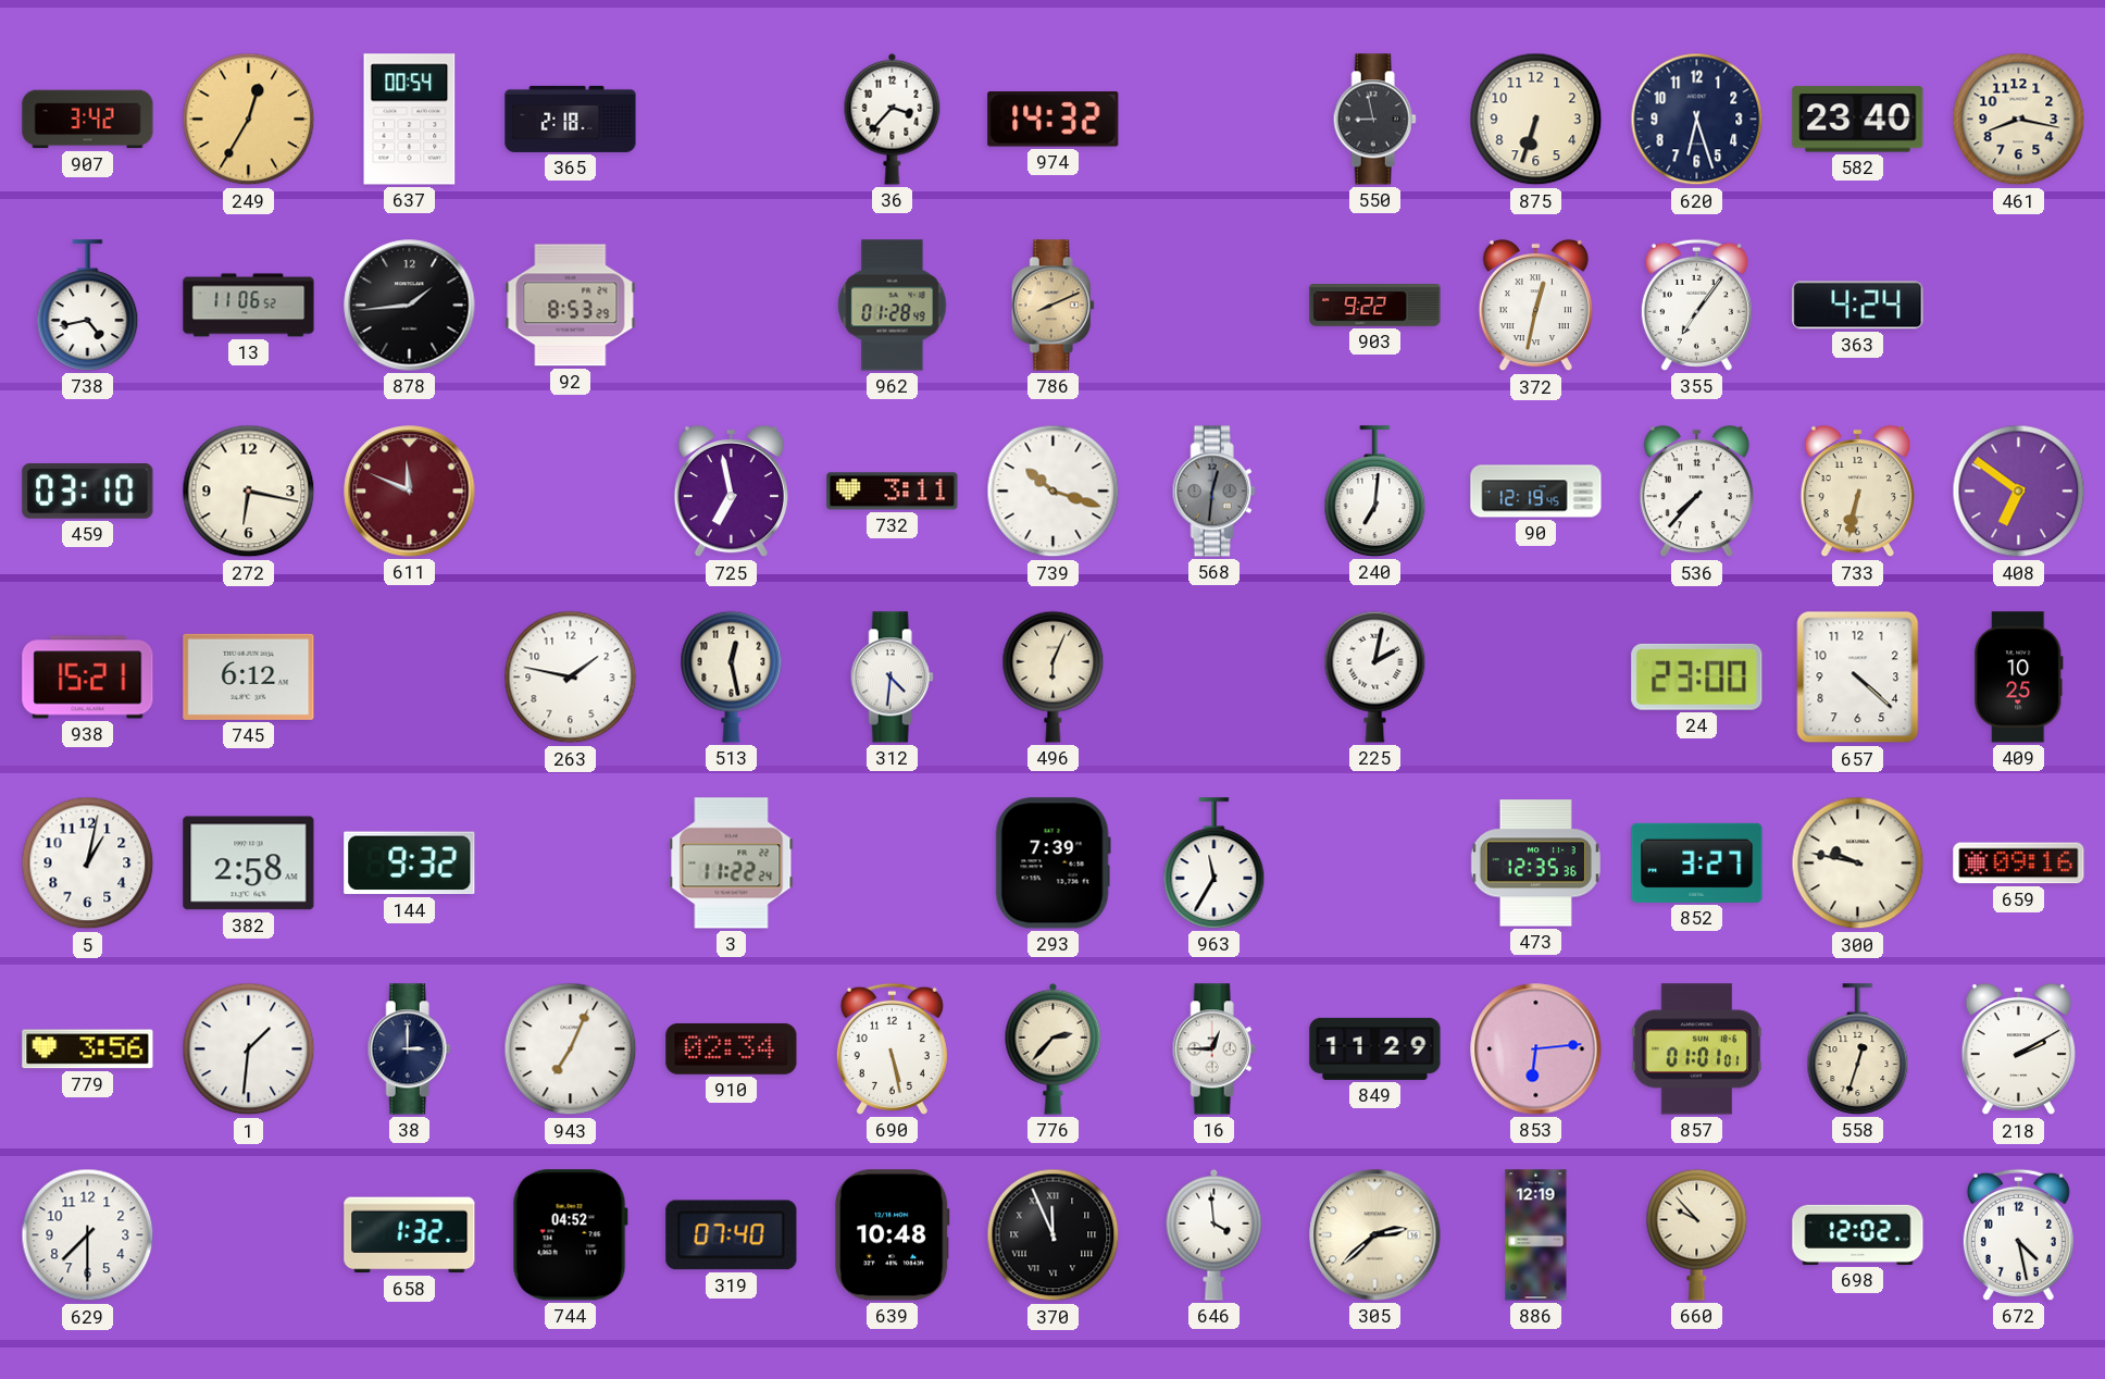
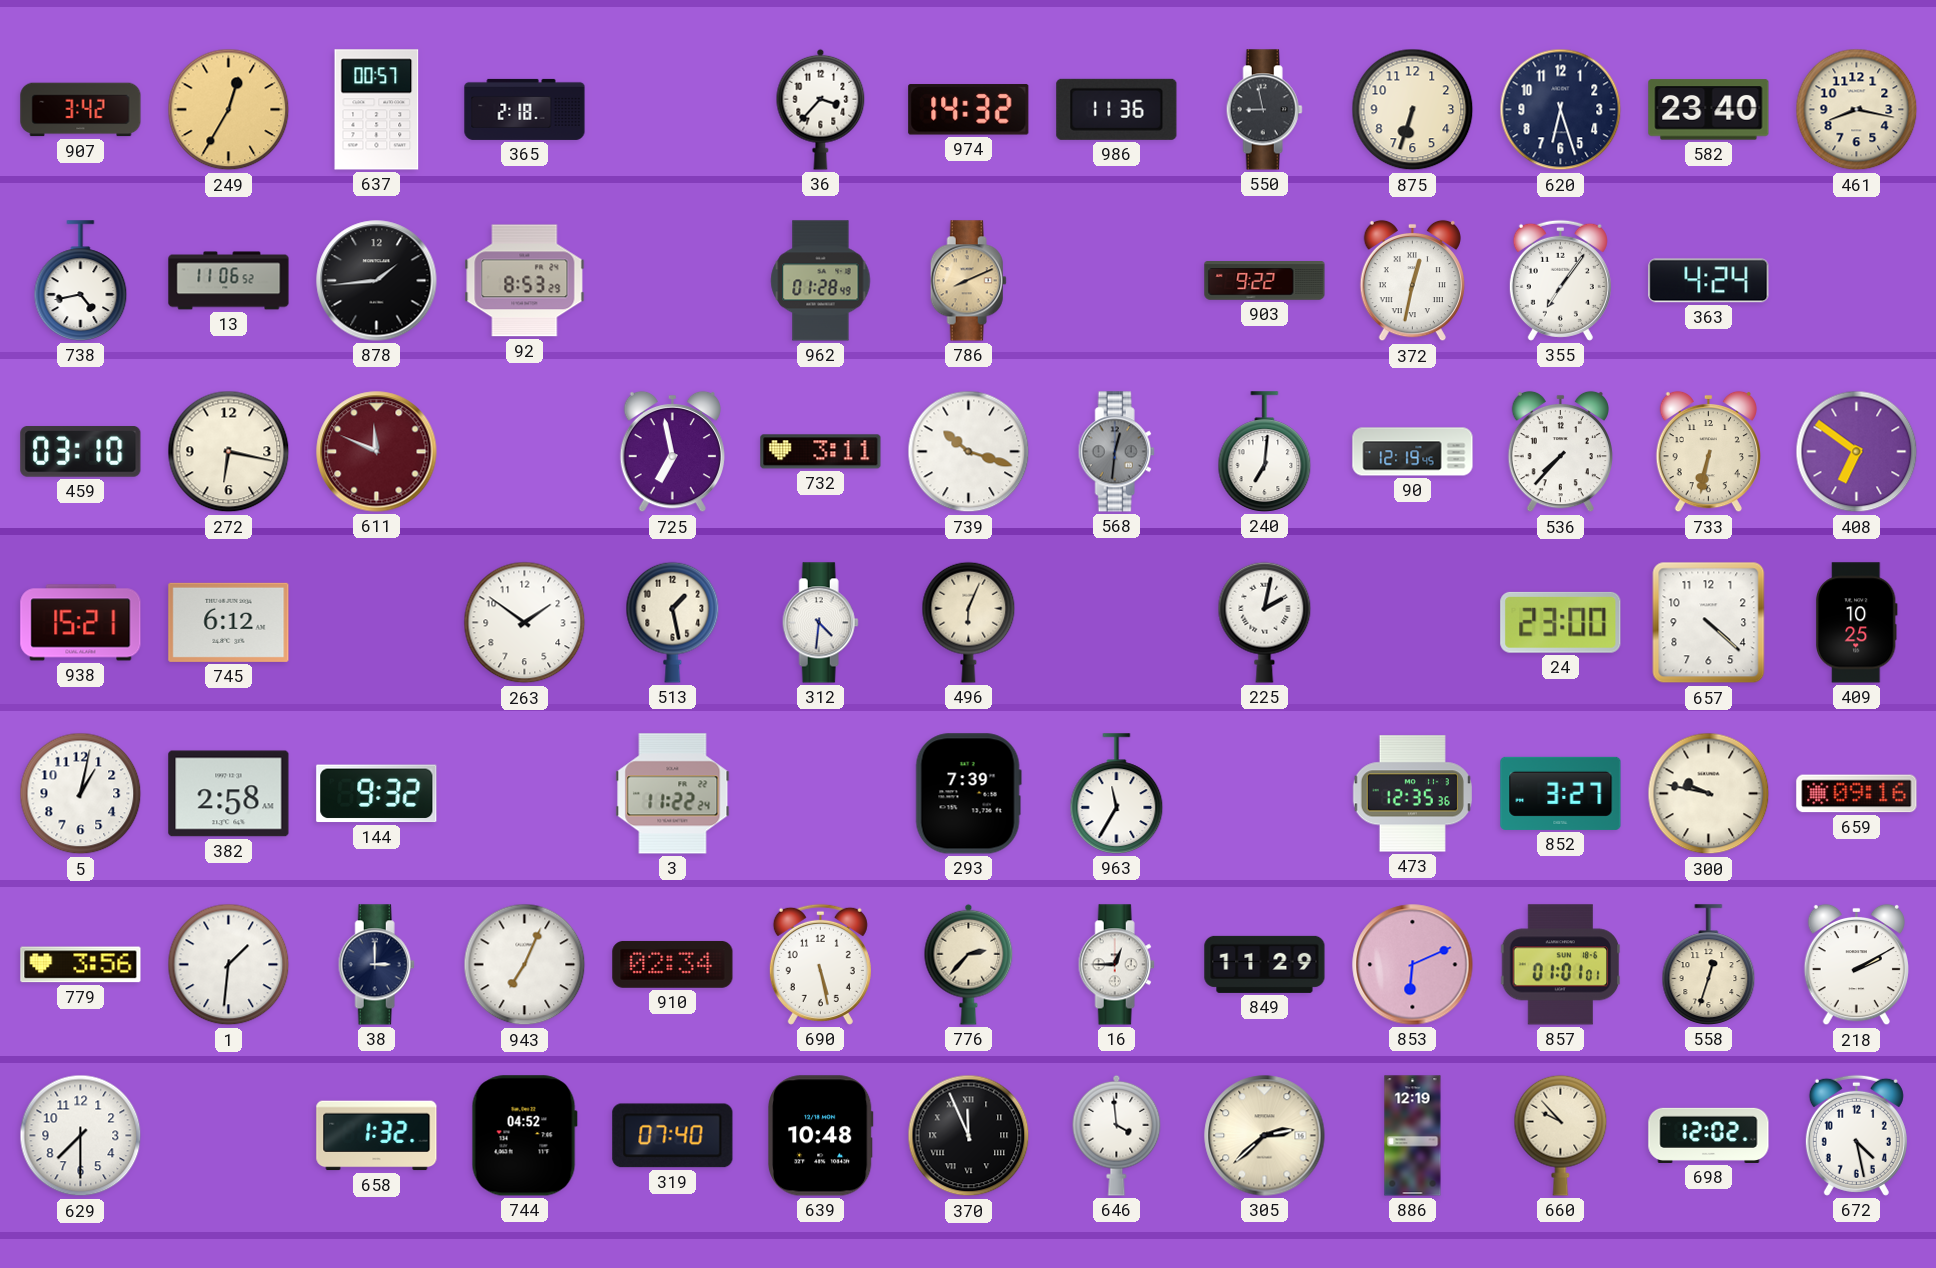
637: 00:54 -> 00:57 (377, 110)
986: none -> 11:36 (1117, 109)
263: 1:47 -> 1:51 (525, 623)
513: 12:28 -> 1:28 (673, 622)
853: 6:14 -> 6:11 (1413, 965)
